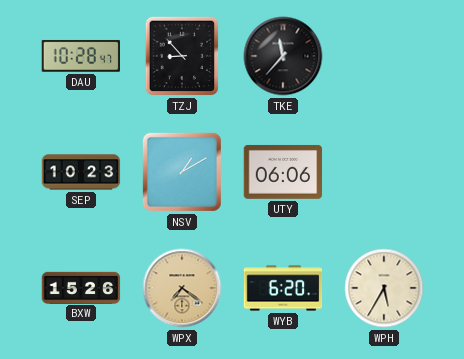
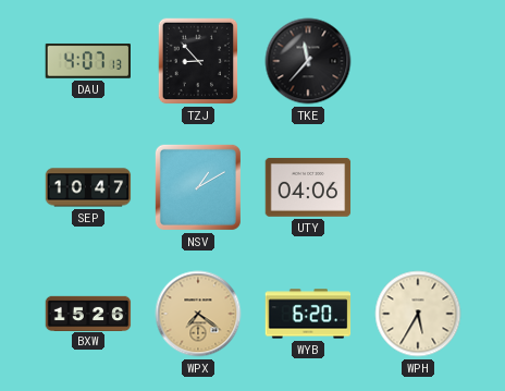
DAU: 10:28 -> 4:07 (87, 61)
SEP: 10:23 -> 10:47 (88, 187)
UTY: 06:06 -> 04:06 (308, 187)
